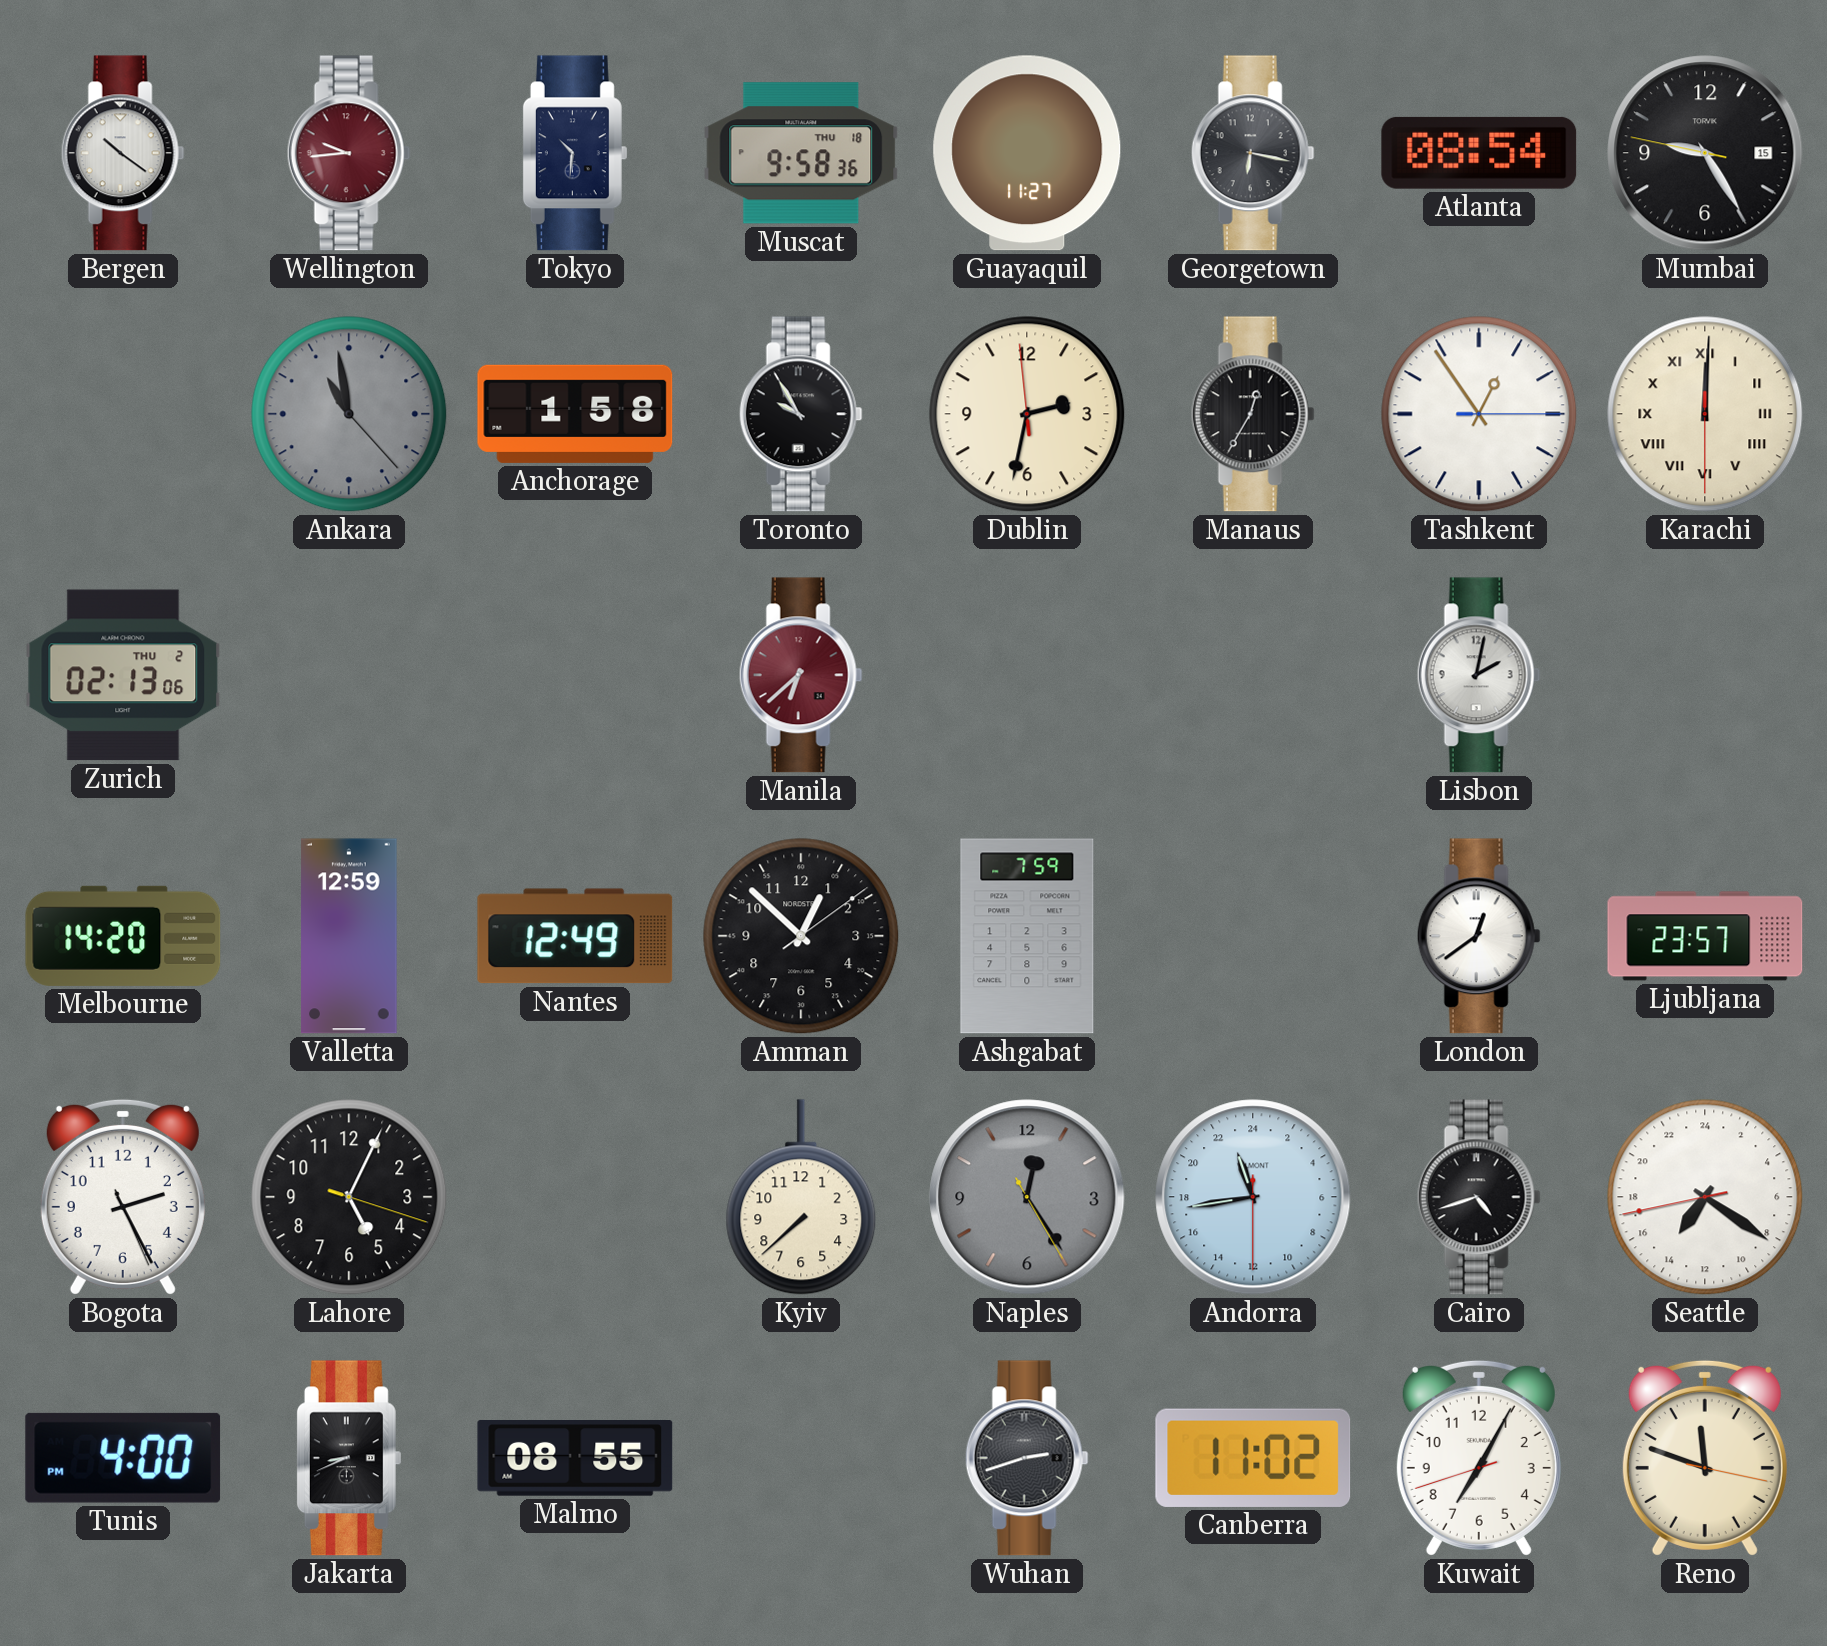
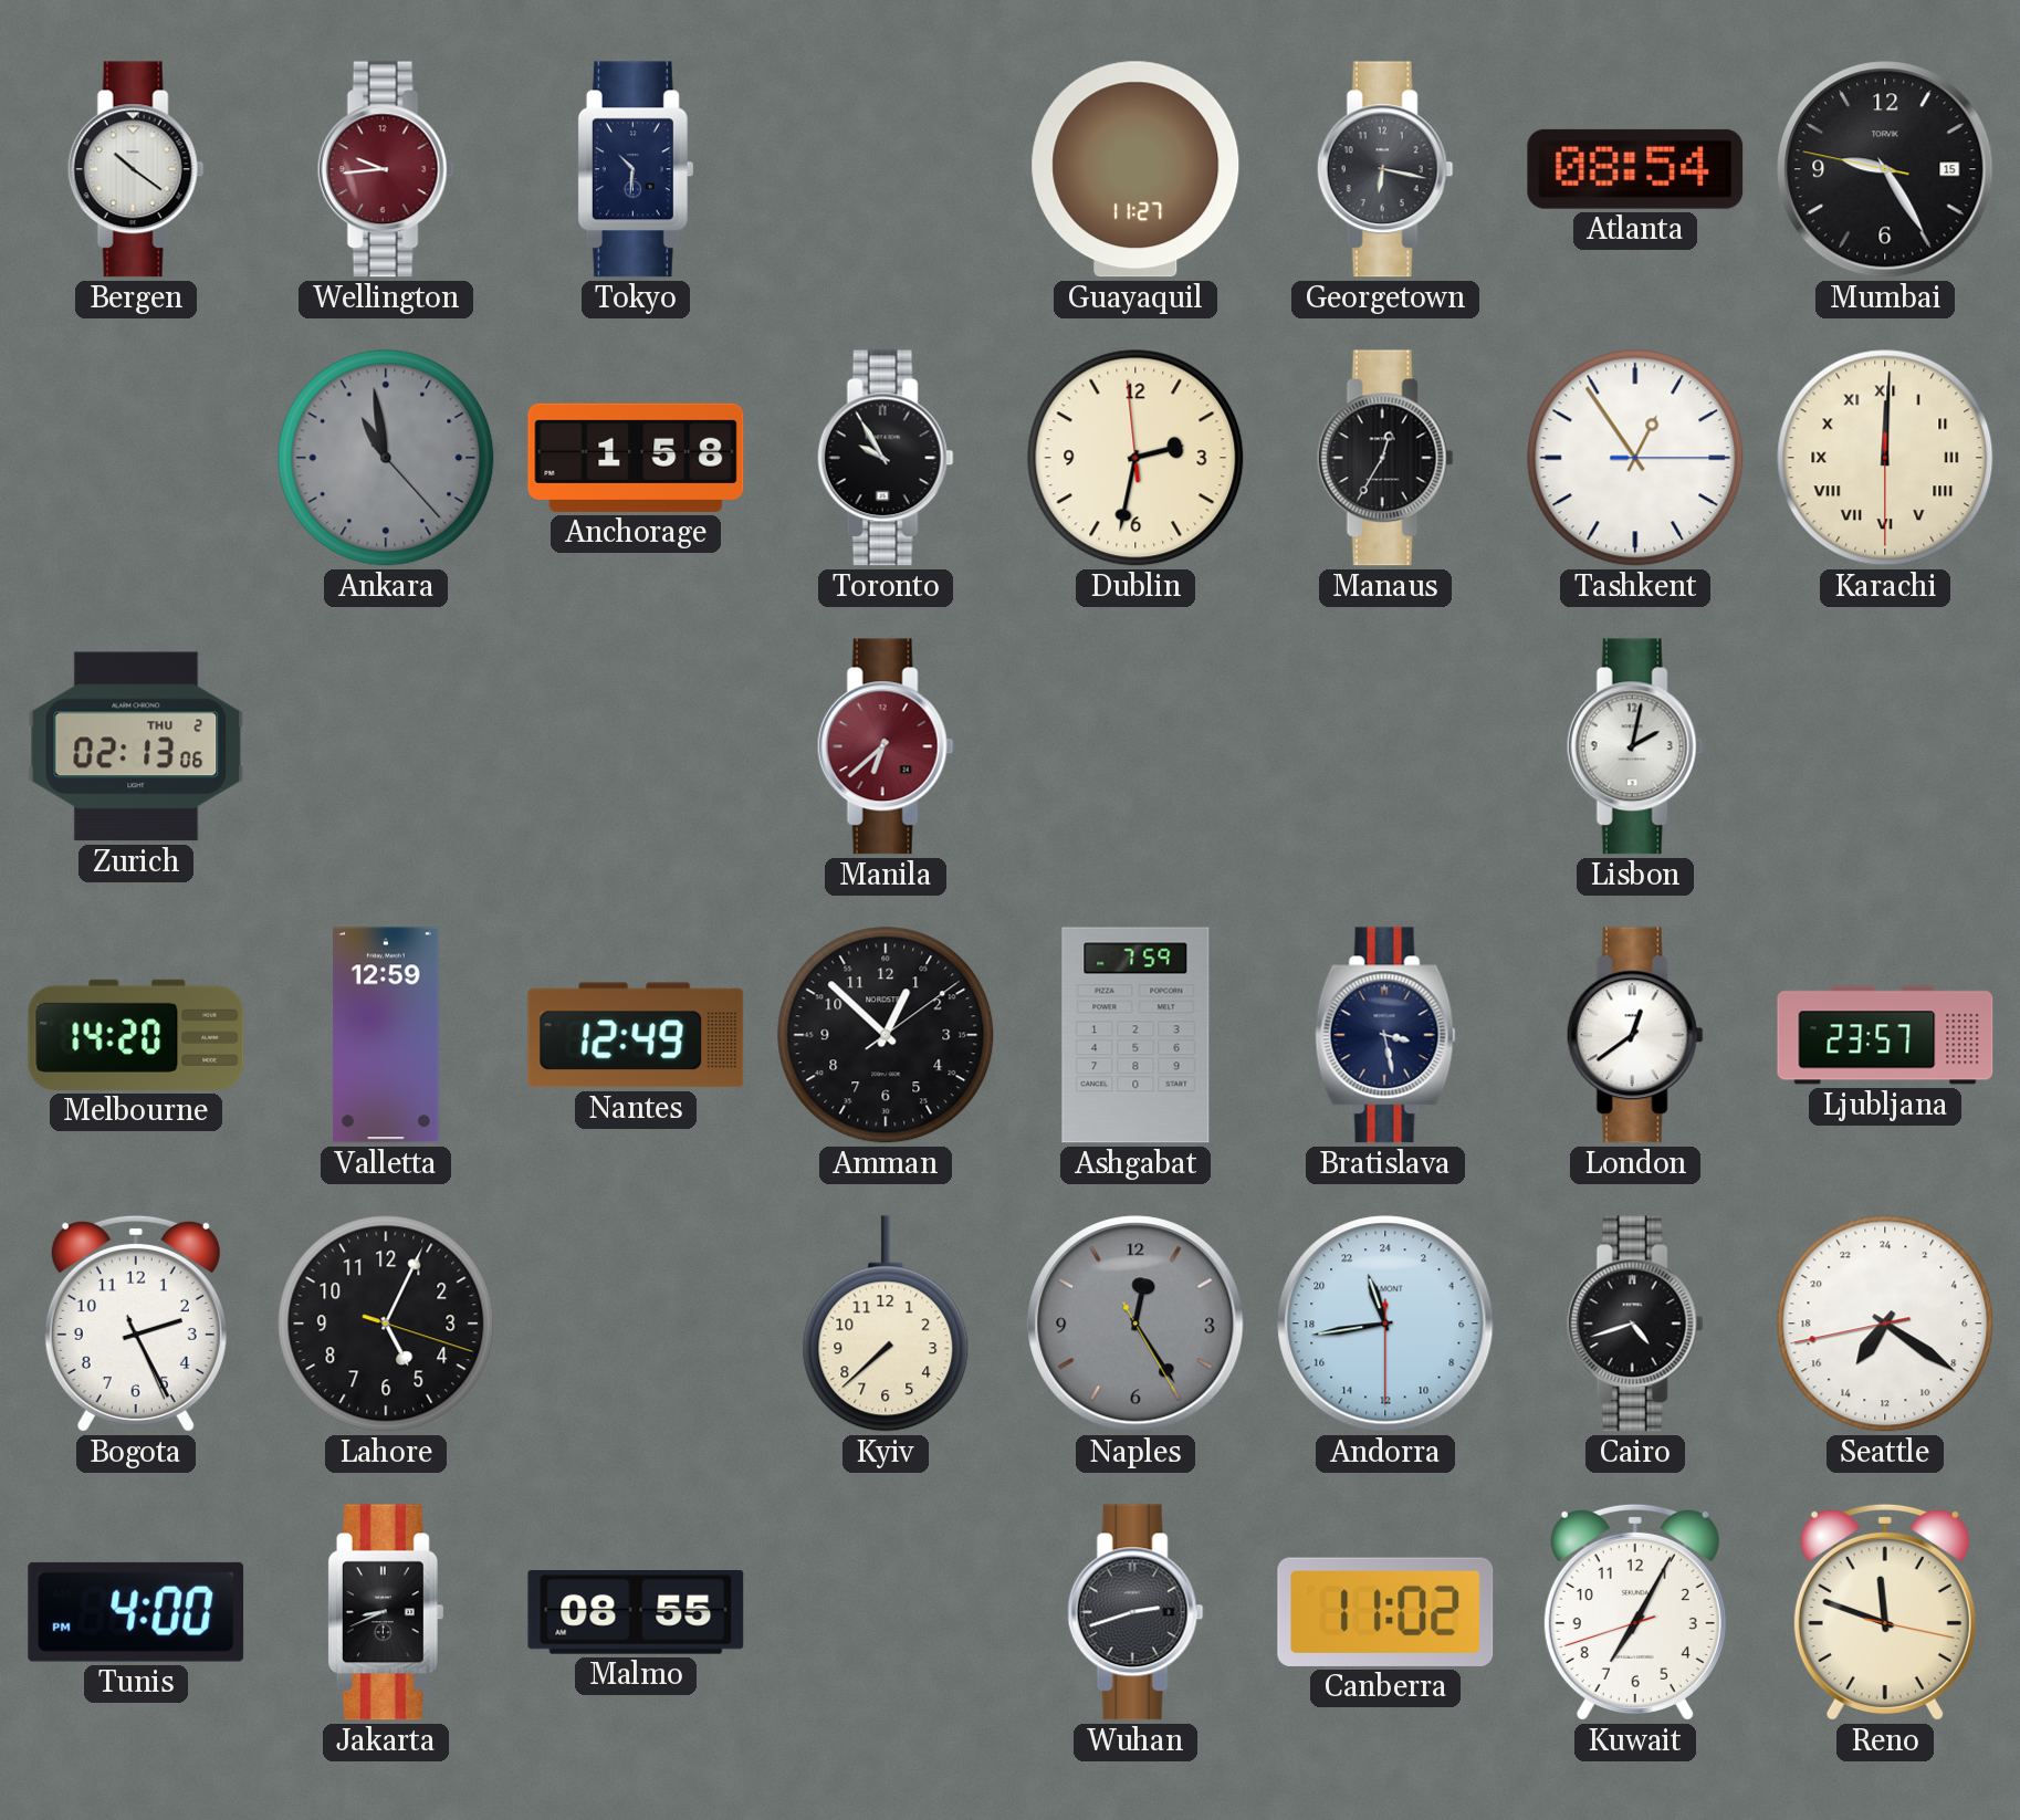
Muscat: 9:58 -> none (801, 153)
Bratislava: none -> 3:28 (1385, 1035)
